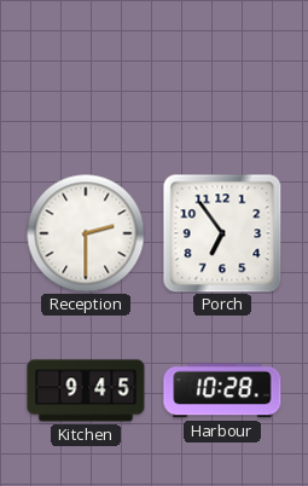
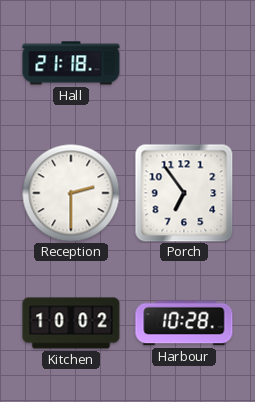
Hall: none -> 21:18 (71, 63)
Kitchen: 9:45 -> 10:02 (71, 323)
